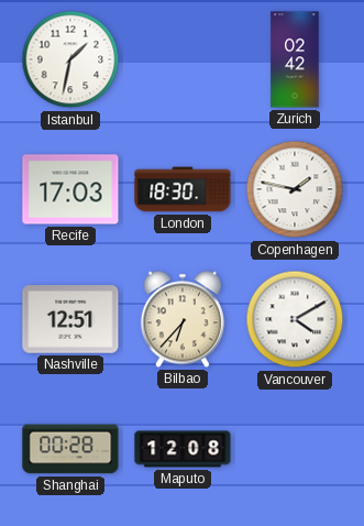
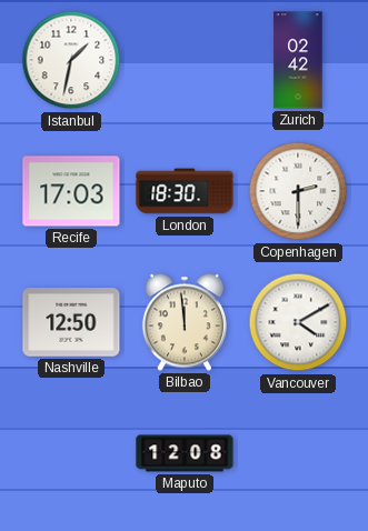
Copenhagen: 1:47 -> 2:30 (298, 191)
Nashville: 12:51 -> 12:50 (71, 322)
Bilbao: 6:37 -> 11:59 (185, 322)
Shanghai: 00:28 -> none (70, 449)
